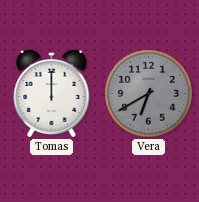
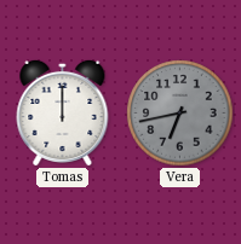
Vera: 6:40 -> 6:43 (180, 114)
